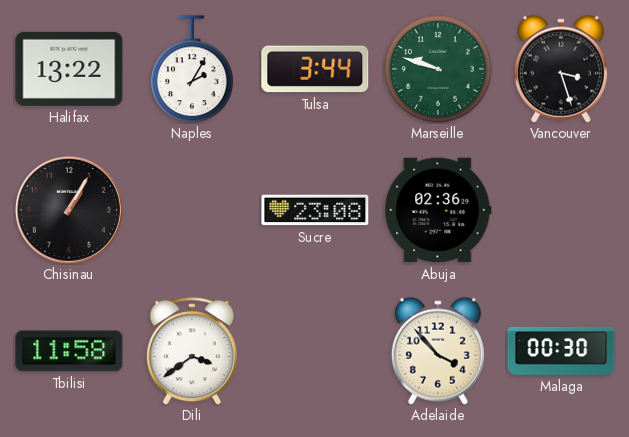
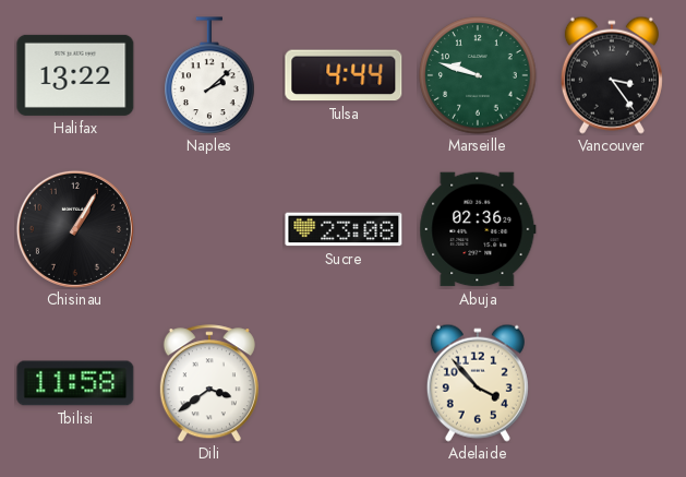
Naples: 2:05 -> 2:08 (209, 75)
Tulsa: 3:44 -> 4:44 (344, 75)
Vancouver: 3:27 -> 3:24 (612, 75)
Malaga: 00:30 -> none (561, 351)
